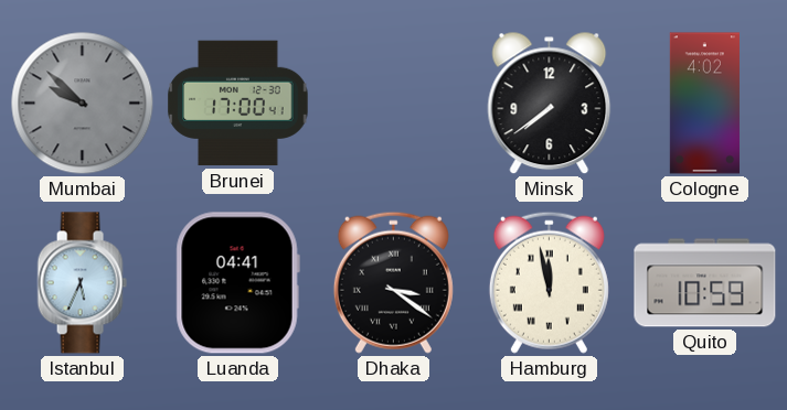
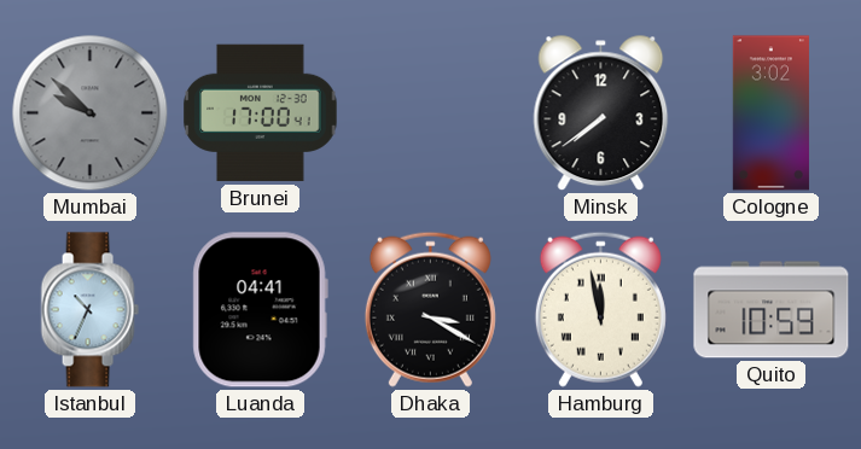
Cologne: 4:02 -> 3:02 (770, 113)
Istanbul: 5:34 -> 10:34 (89, 310)
Dhaka: 3:21 -> 3:20 (430, 309)
